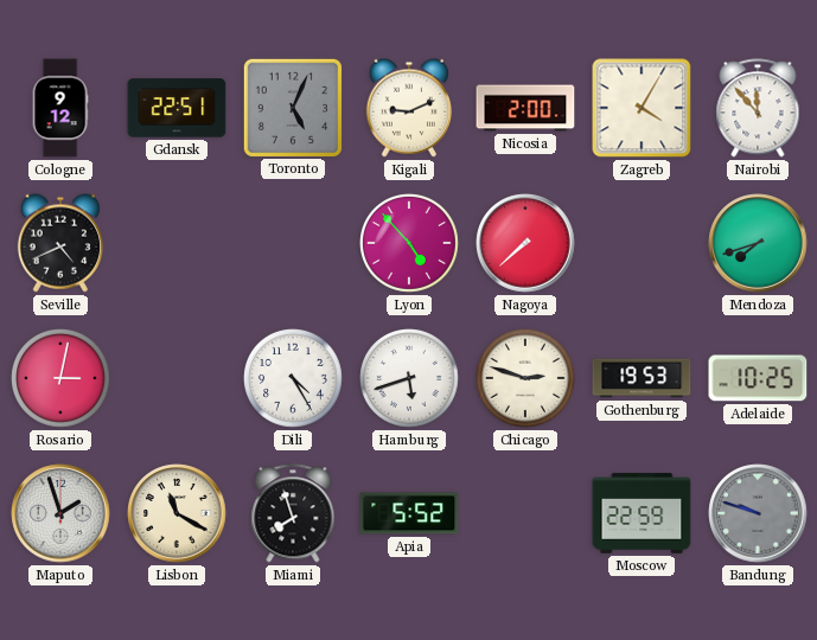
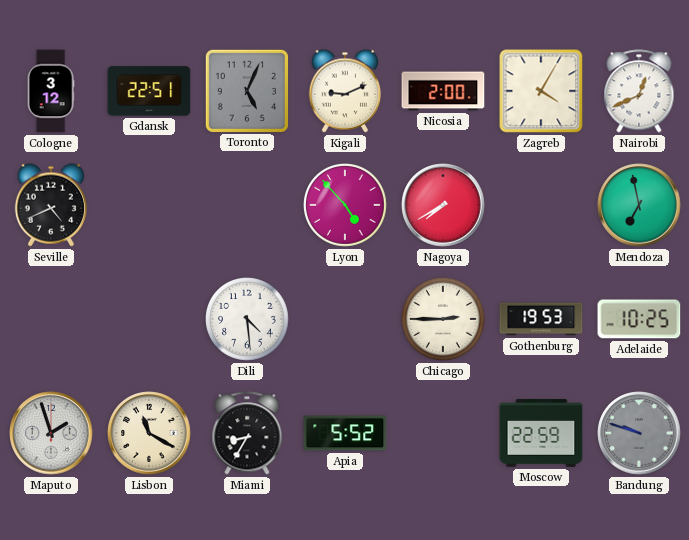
Cologne: 9:12 -> 3:12 (51, 91)
Nairobi: 11:53 -> 12:41 (639, 91)
Nagoya: 7:38 -> 7:40 (443, 205)
Mendoza: 7:42 -> 6:58 (639, 205)
Rosario: 3:02 -> none (62, 379)
Dili: 4:25 -> 4:29 (248, 320)
Hamburg: 5:42 -> none (410, 379)
Chicago: 2:48 -> 2:45 (444, 320)
Miami: 7:57 -> 8:35 (247, 433)
